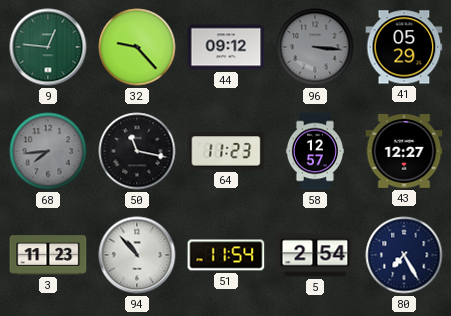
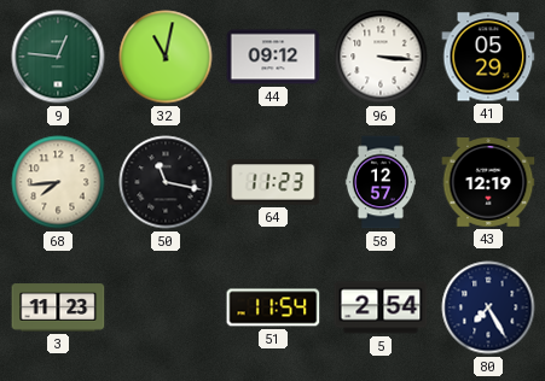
32: 9:23 -> 11:02 (166, 57)
96 dial: grey -> white (381, 57)
68 dial: grey -> cream (58, 182)
43: 12:27 -> 12:19 (488, 183)
94: 10:53 -> none (137, 255)
